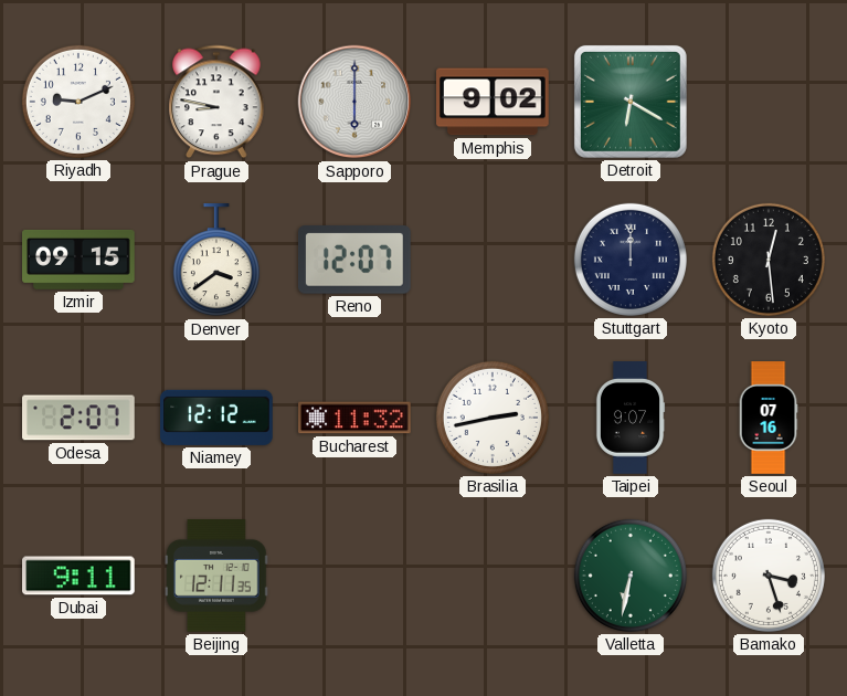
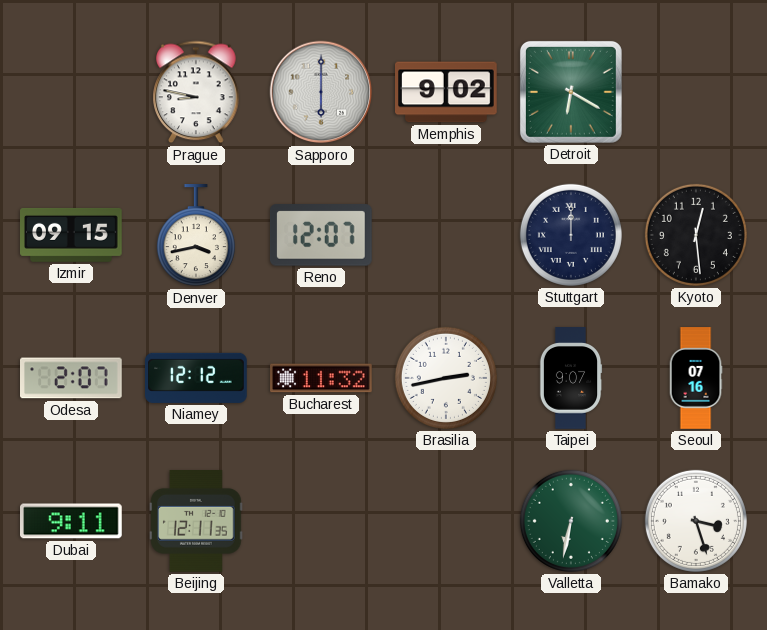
Riyadh: 9:11 -> none (78, 102)
Denver: 3:39 -> 3:43 (196, 236)
